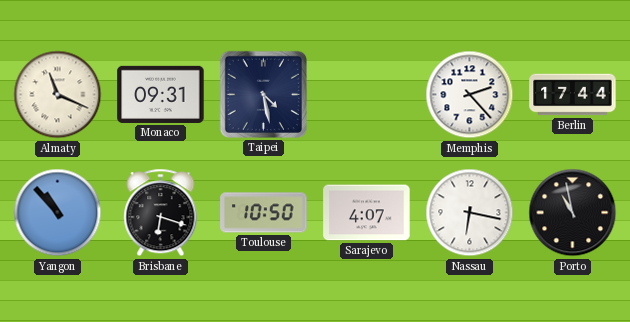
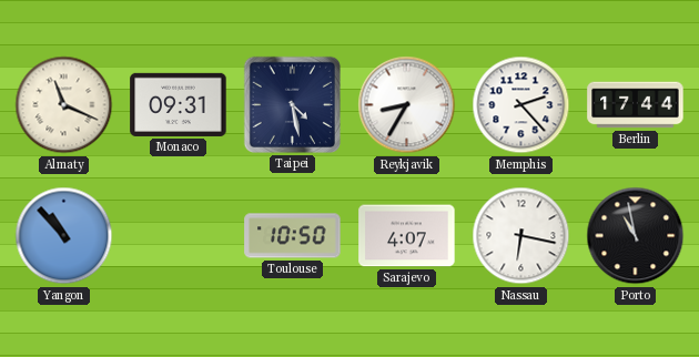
Reykjavik: none -> 8:35 (407, 105)
Brisbane: 6:18 -> none (161, 213)
